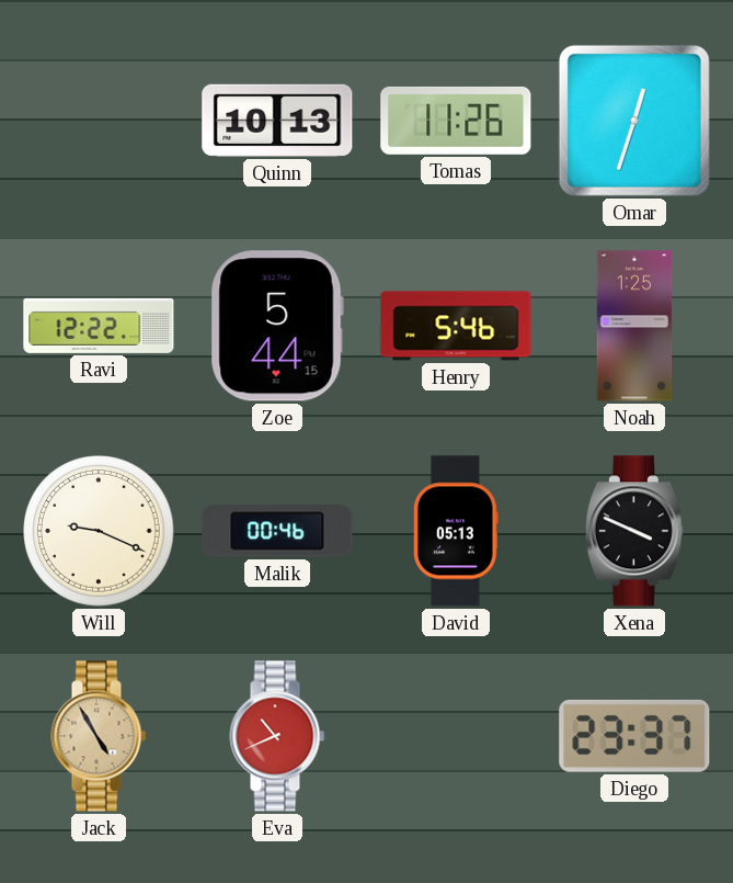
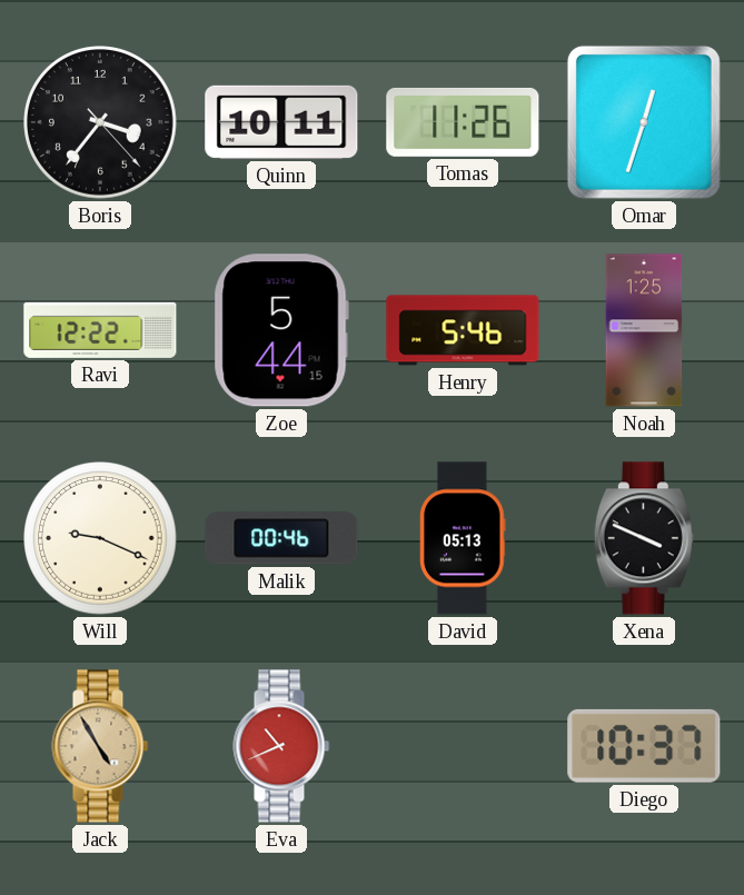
Boris: none -> 3:36 (100, 122)
Quinn: 10:13 -> 10:11 (281, 122)
Diego: 23:37 -> 10:37 (644, 746)
